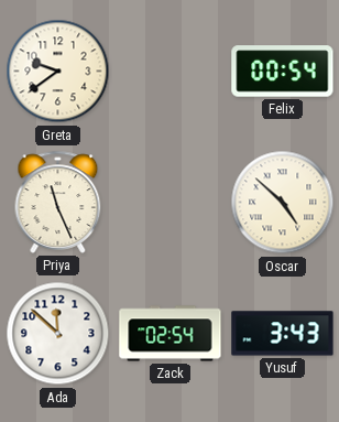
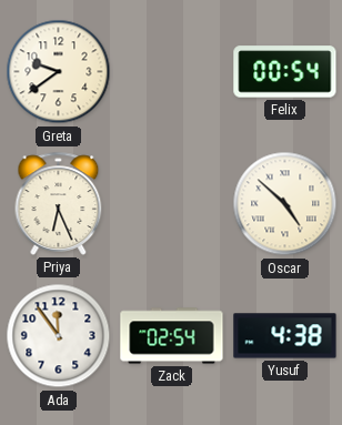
Priya: 11:26 -> 6:26 (59, 203)
Ada: 11:52 -> 11:54 (59, 336)
Yusuf: 3:43 -> 4:38 (285, 336)
